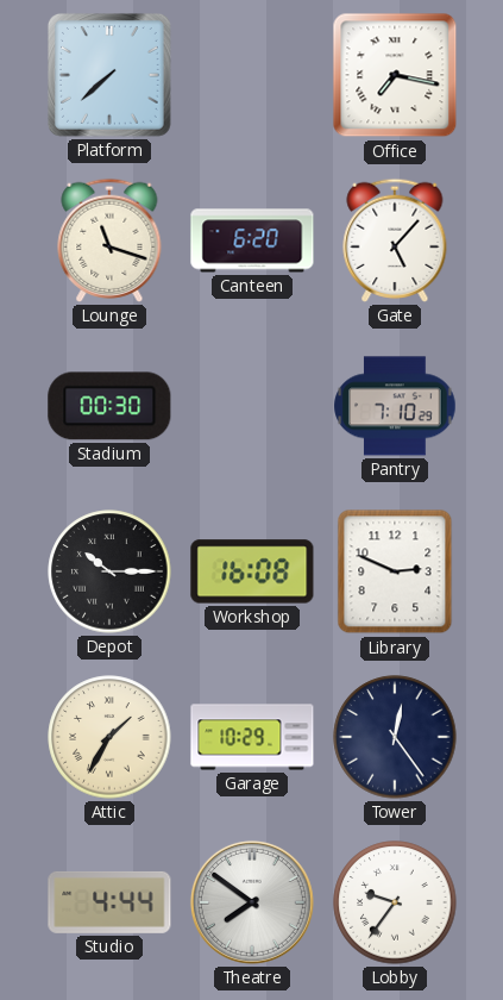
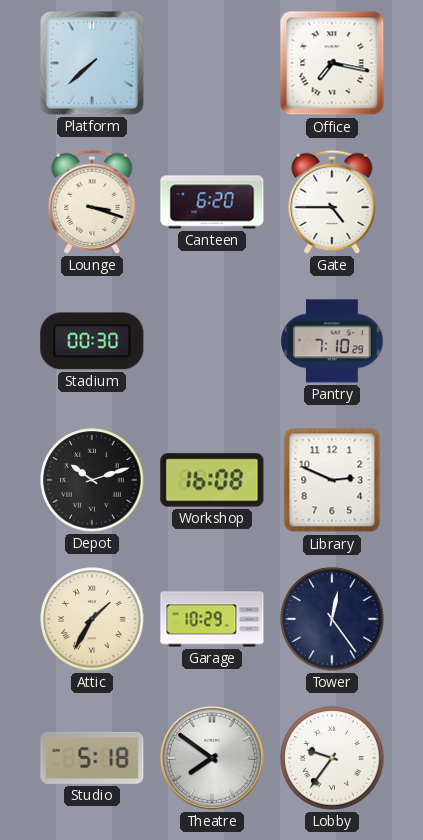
Lounge: 11:18 -> 3:18 (92, 202)
Gate: 5:07 -> 4:45 (332, 202)
Depot: 10:15 -> 10:12 (92, 480)
Studio: 4:44 -> 5:18 (92, 758)
